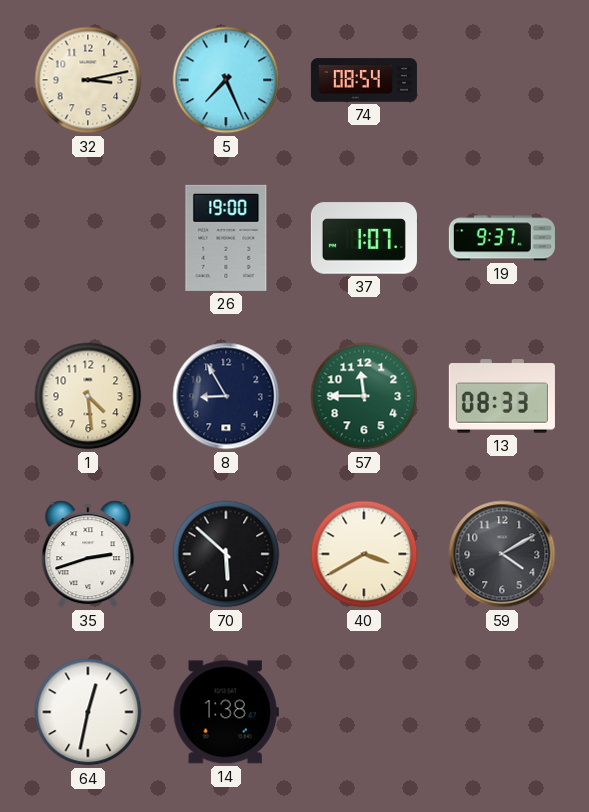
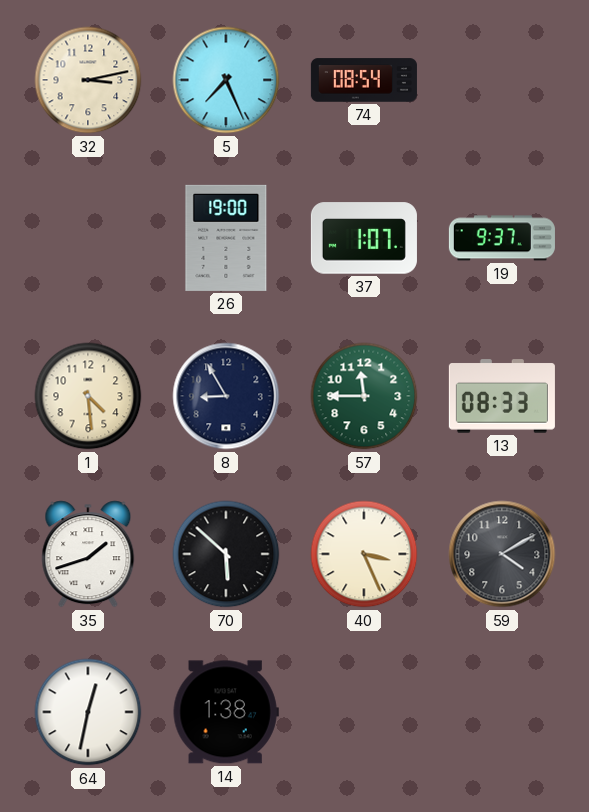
35: 2:42 -> 1:42 (88, 554)
40: 3:40 -> 3:26 (364, 554)
